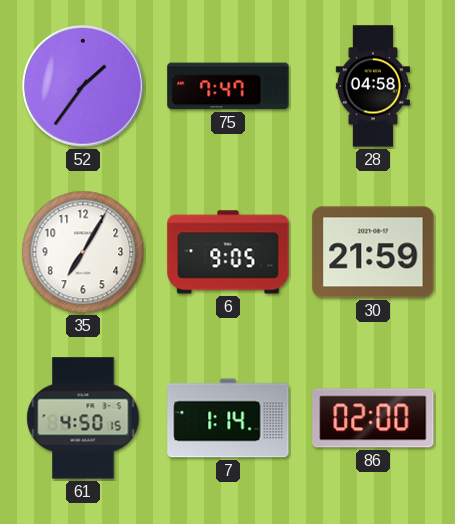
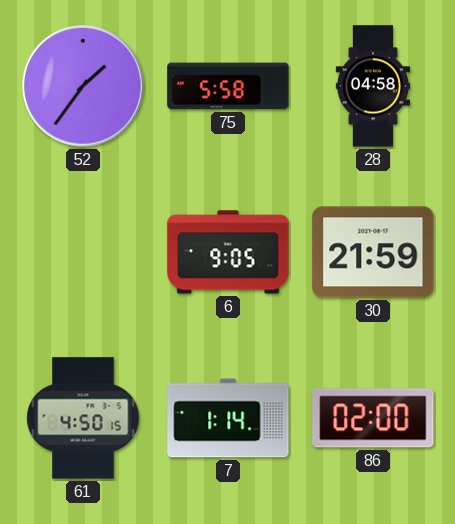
75: 7:47 -> 5:58 (228, 86)
35: 7:05 -> none (83, 252)
